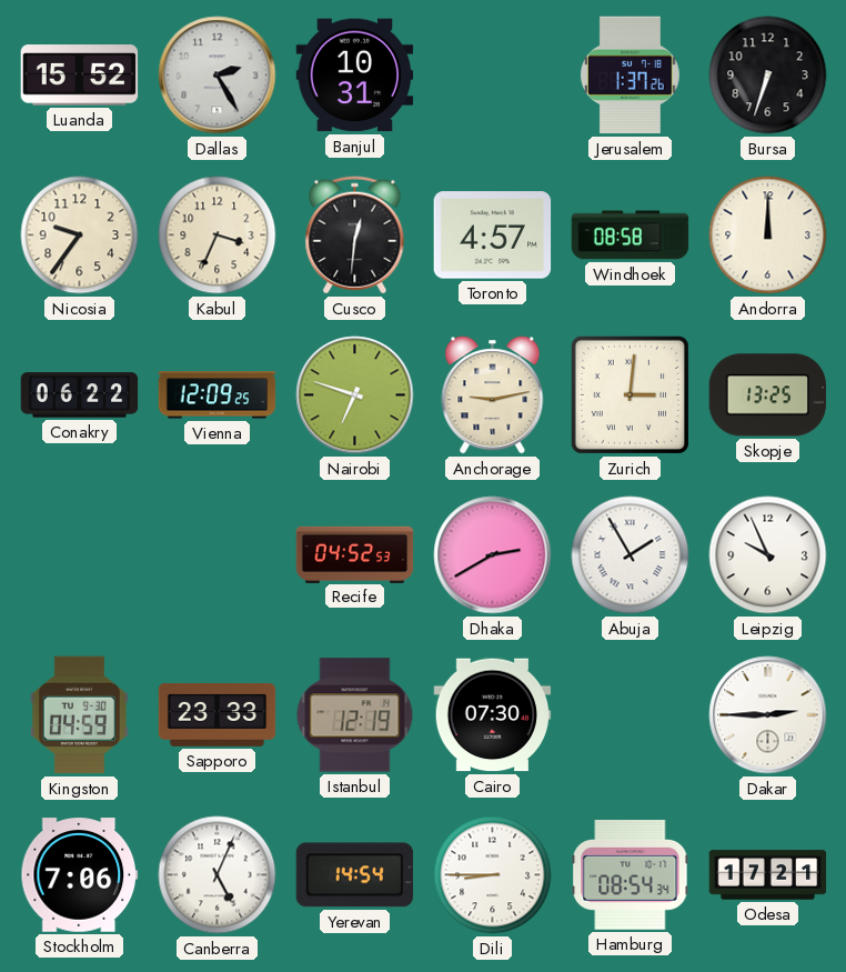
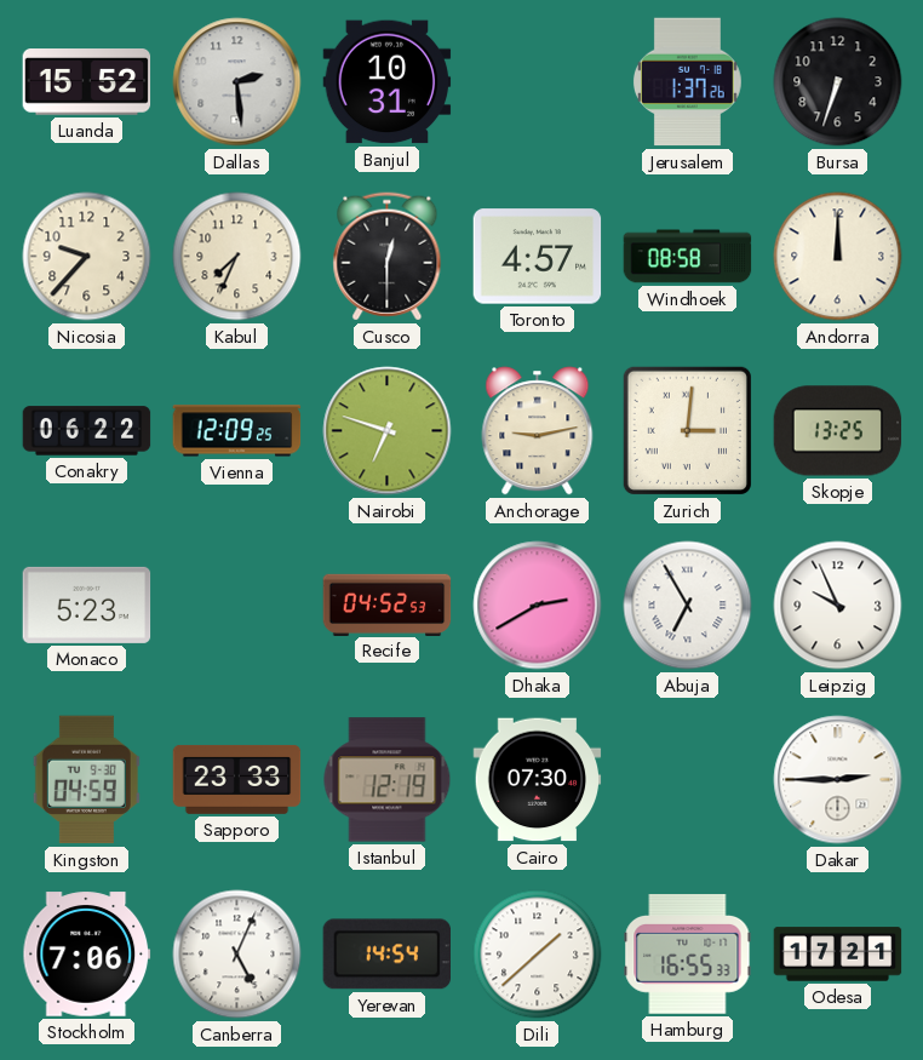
Dallas: 2:25 -> 2:29 (237, 82)
Nicosia: 9:36 -> 9:37 (87, 257)
Kabul: 3:34 -> 7:34 (237, 257)
Cusco: 12:31 -> 12:30 (388, 257)
Monaco: none -> 5:23 (87, 605)
Abuja: 1:55 -> 6:55 (688, 606)
Dili: 8:45 -> 1:38 (538, 955)
Hamburg: 08:54 -> 16:55 (688, 955)
